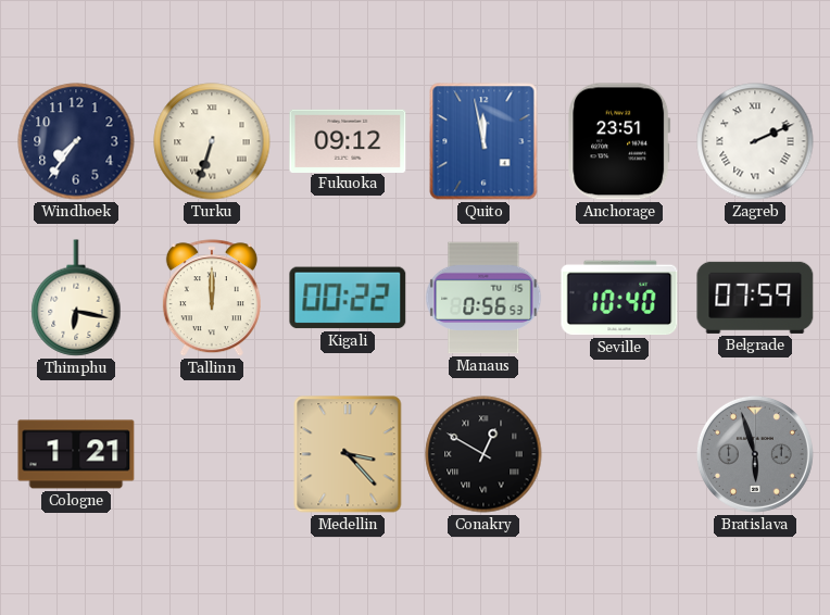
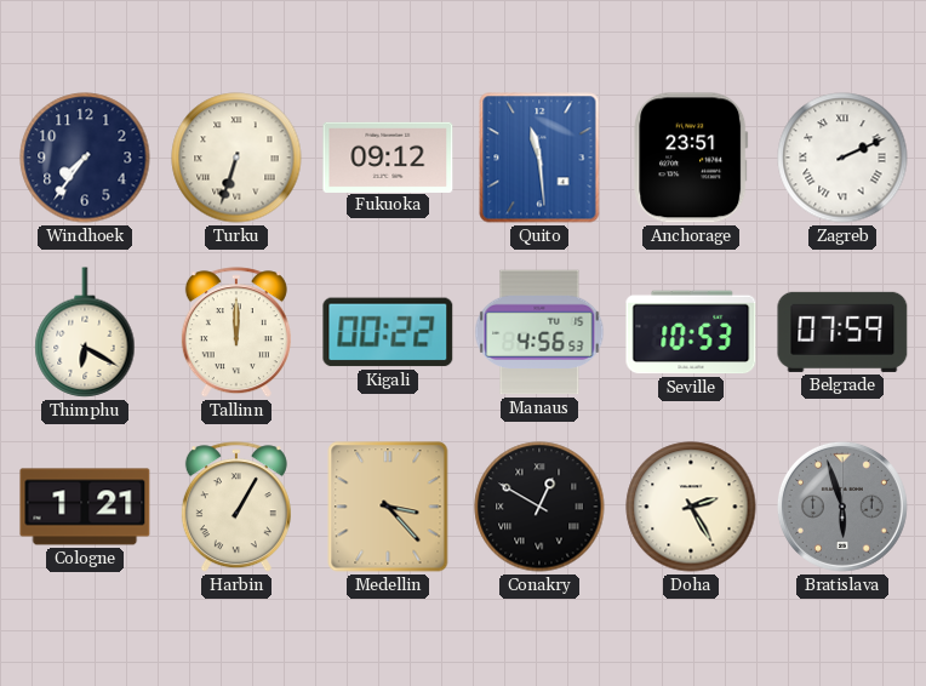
Quito: 11:58 -> 11:29 (539, 158)
Thimphu: 6:17 -> 6:20 (85, 332)
Manaus: 0:56 -> 4:56 (539, 332)
Seville: 10:40 -> 10:53 (691, 332)
Harbin: none -> 1:05 (236, 508)
Doha: none -> 2:25 (691, 507)
